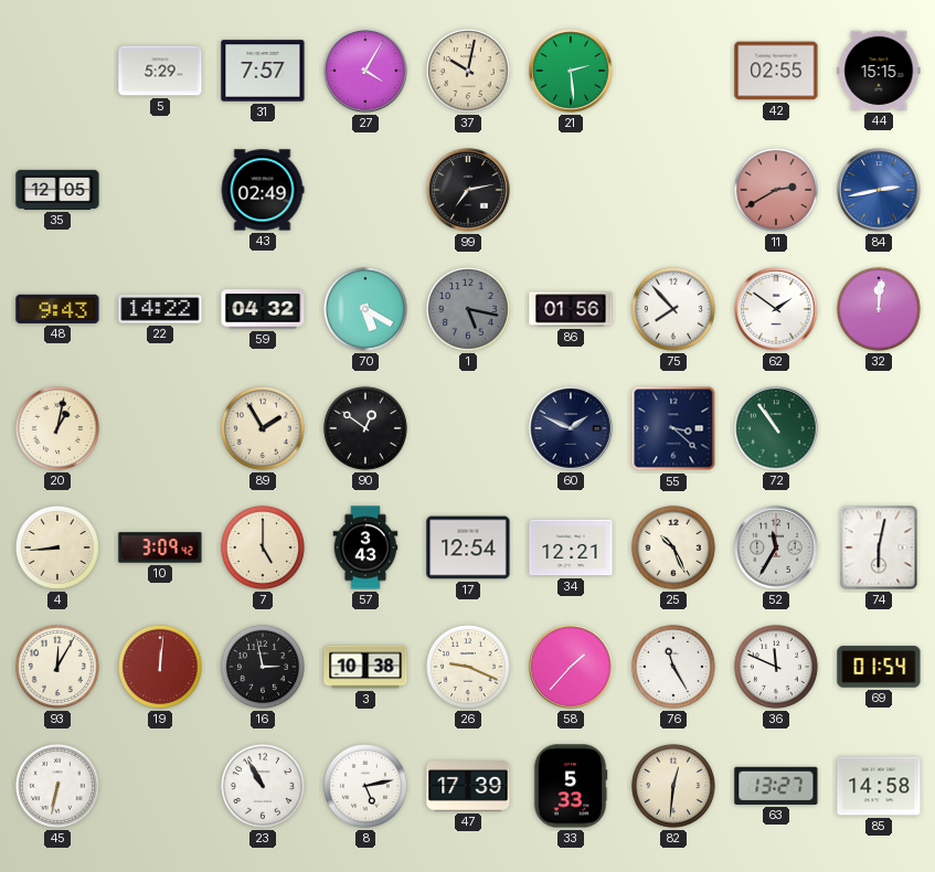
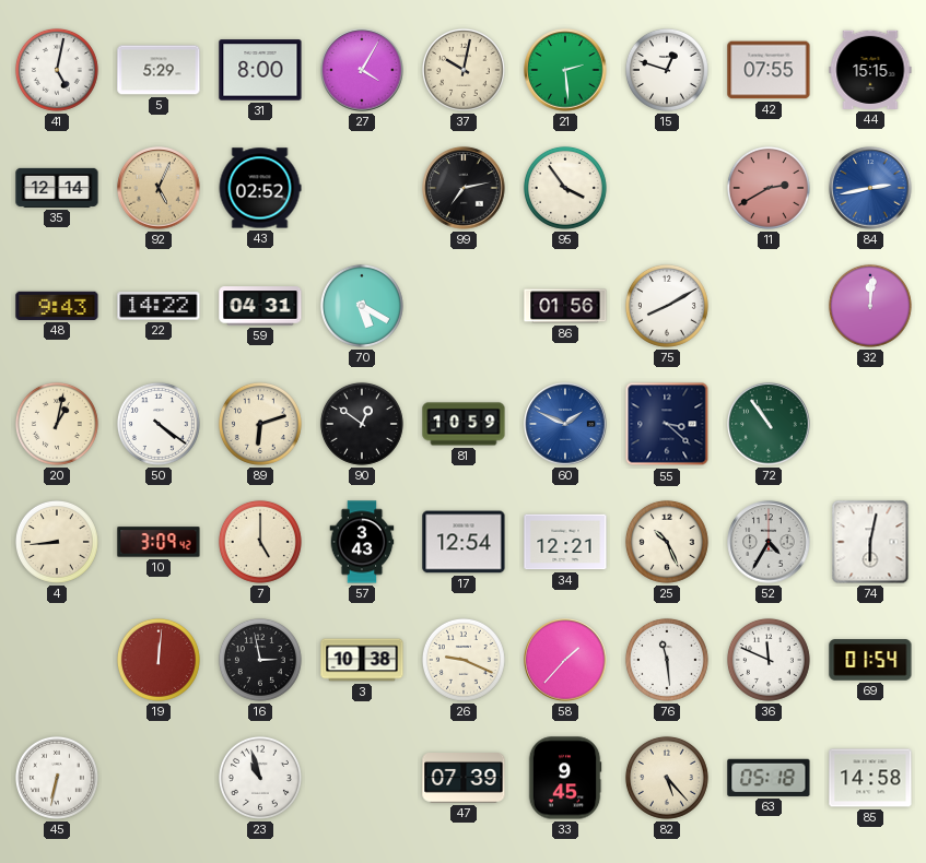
41: none -> 5:02 (57, 70)
31: 7:57 -> 8:00 (260, 70)
15: none -> 12:48 (667, 70)
42: 02:55 -> 07:55 (769, 70)
35: 12:05 -> 12:14 (57, 188)
92: none -> 5:04 (159, 188)
43: 02:49 -> 02:52 (260, 188)
95: none -> 3:54 (565, 188)
59: 04:32 -> 04:31 (260, 306)
1: 5:17 -> none (468, 309)
75: 7:53 -> 8:10 (667, 306)
62: 1:51 -> none (776, 309)
50: none -> 4:21 (159, 424)
89: 1:55 -> 6:12 (260, 424)
81: none -> 10:59 (464, 424)
60 dial: navy -> blue (565, 424)
52: 11:35 -> 4:35 (769, 542)
93: 12:05 -> none (57, 667)
76: 11:25 -> 11:29 (667, 660)
23: 10:55 -> 10:57 (260, 778)
8: 5:13 -> none (365, 786)
47: 17:39 -> 07:39 (464, 778)
33: 5:33 -> 9:45 (565, 778)
82: 12:31 -> 5:23 (667, 778)
63: 13:27 -> 05:18 (769, 778)
